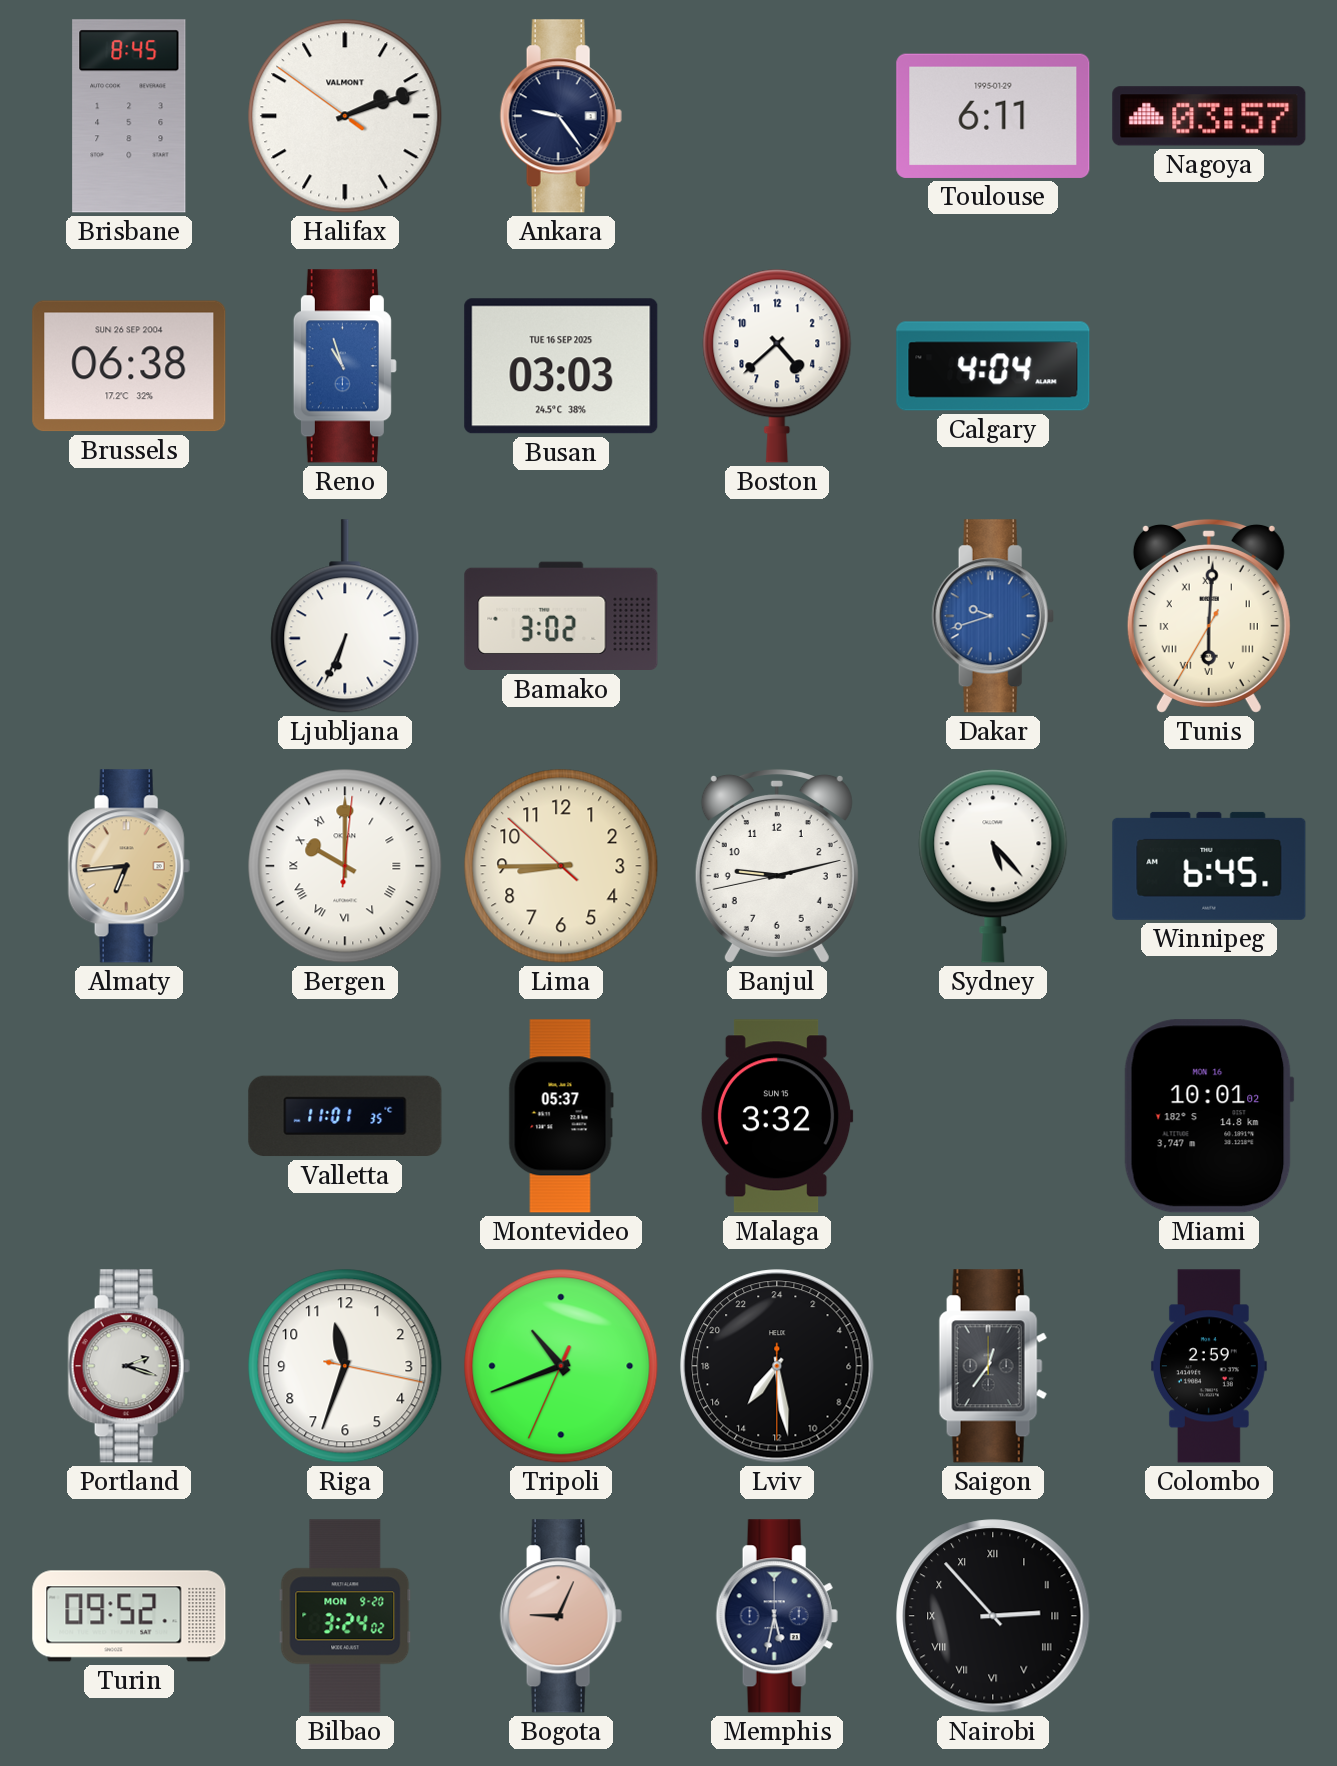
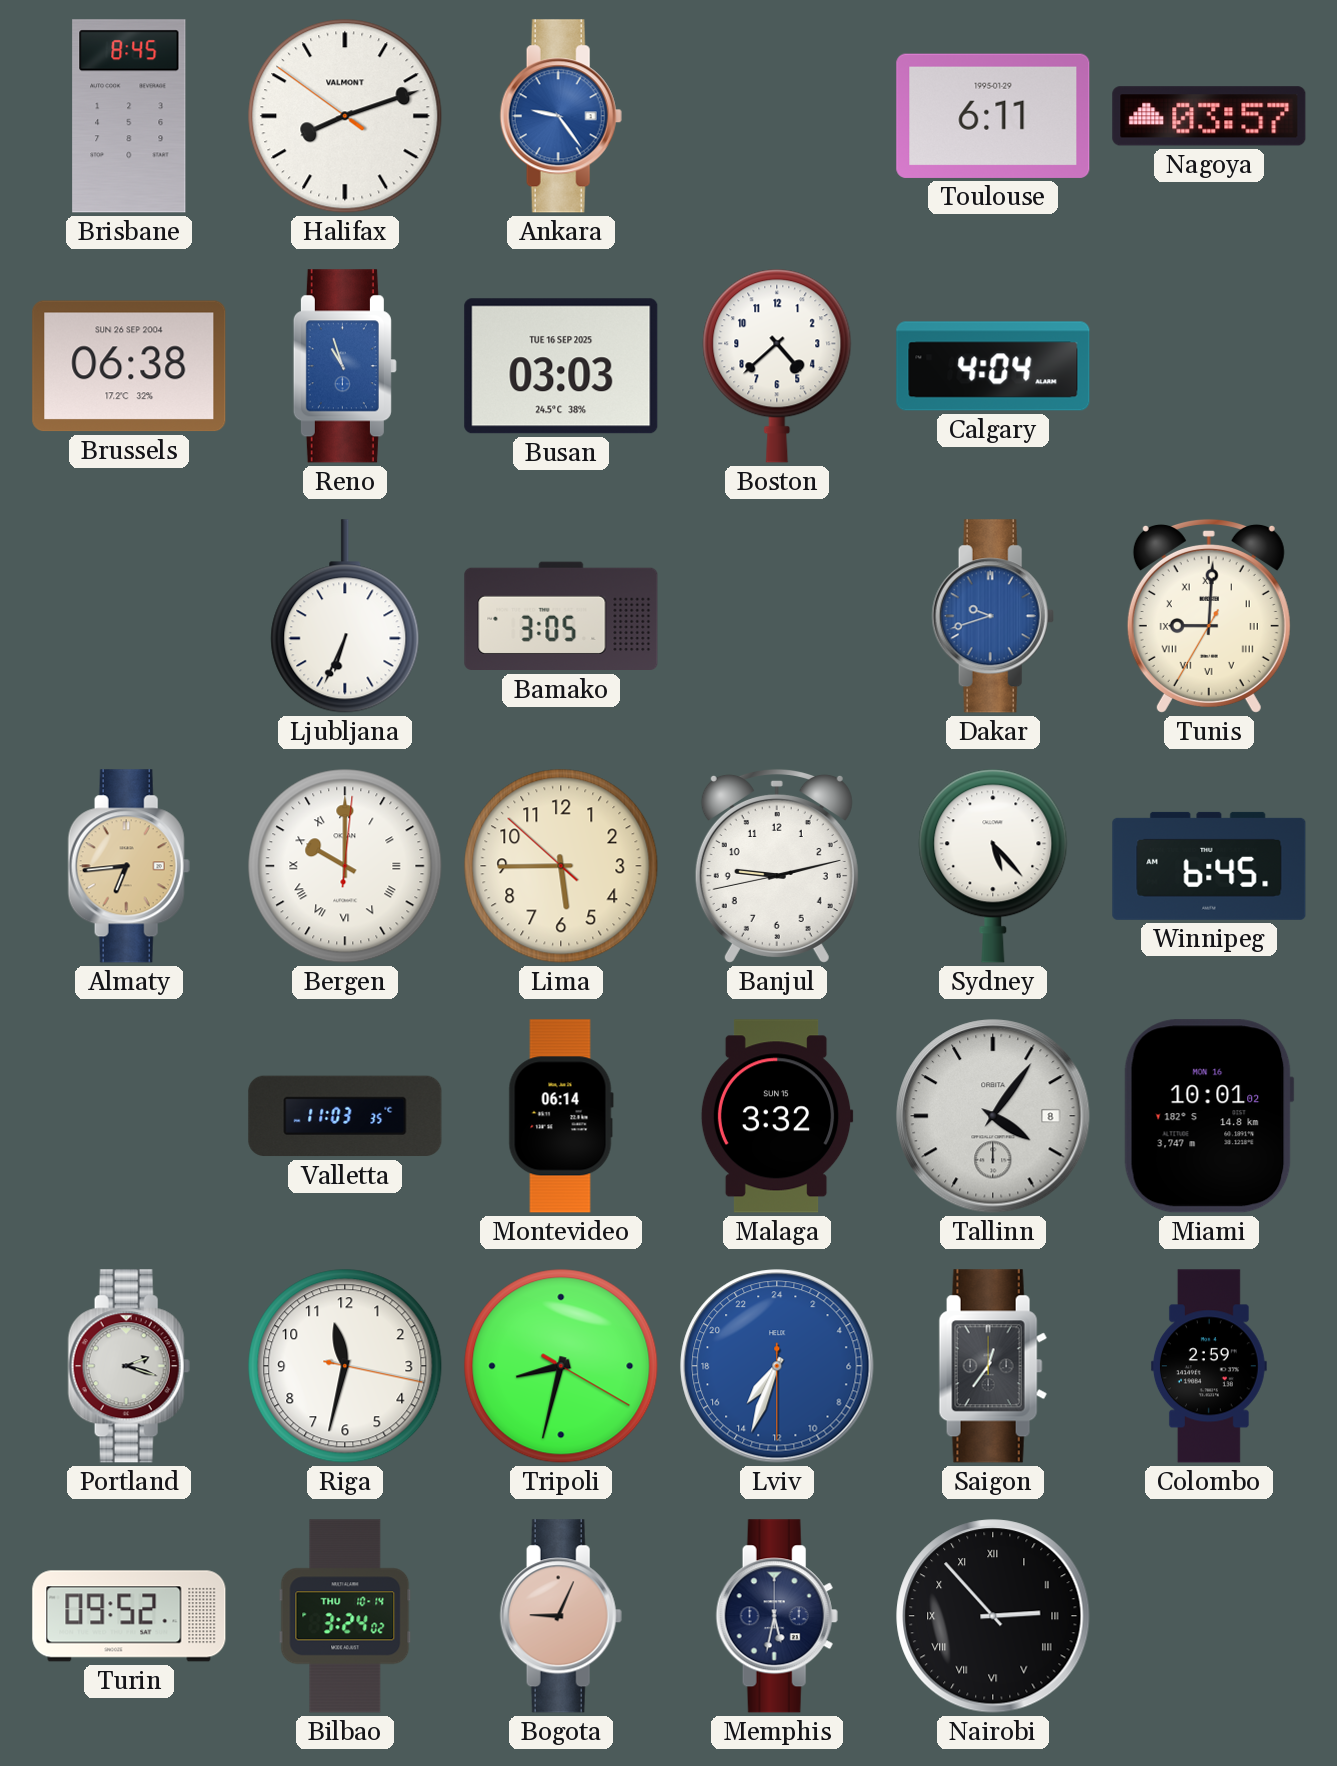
Halifax: 2:11 -> 8:11 (345, 116)
Ankara dial: navy -> blue (561, 116)
Bamako: 3:02 -> 3:05 (561, 616)
Tunis: 6:00 -> 9:00 (1209, 616)
Lima: 8:44 -> 5:44 (561, 866)
Valletta: 11:01 -> 11:03 (345, 1116)
Montevideo: 05:37 -> 06:14 (561, 1116)
Tallinn: none -> 4:06 (993, 1116)
Riga: 11:33 -> 11:32 (345, 1366)
Tripoli: 10:41 -> 8:32 (561, 1366)
Lviv: 14:28 -> 14:33 (777, 1366)
Lviv dial: black -> blue (777, 1366)
Bilbao date: MON 9-20 -> THU 10-14 (345, 1616)
